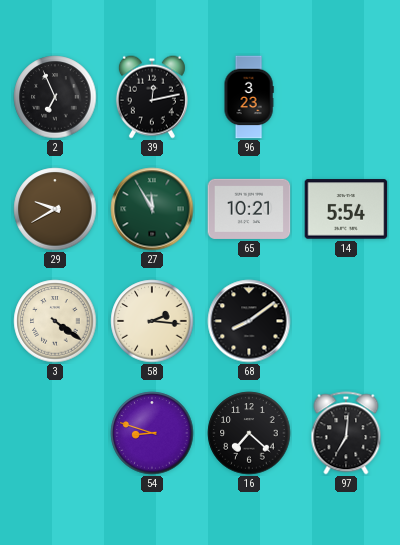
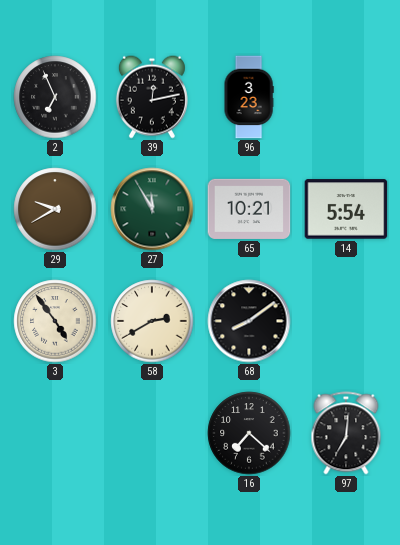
3: 4:21 -> 4:54 (55, 321)
58: 2:16 -> 2:40 (152, 321)
54: 8:48 -> none (152, 433)
